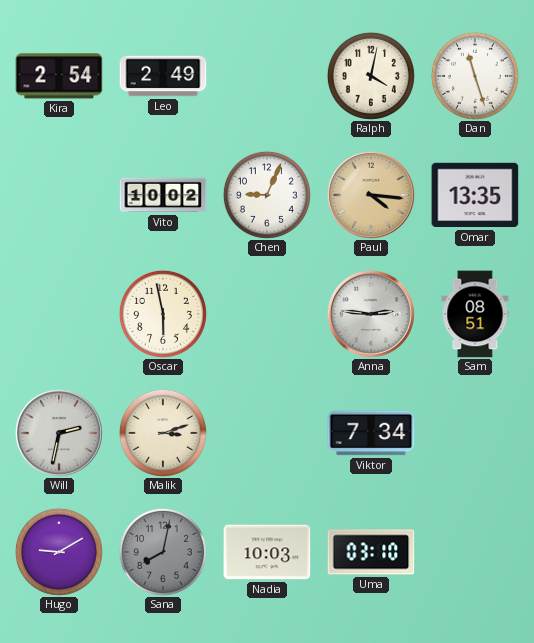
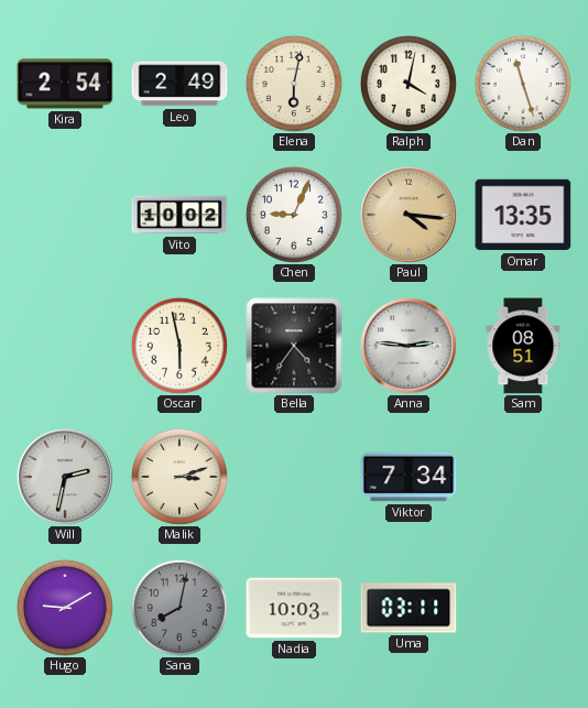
Elena: none -> 6:02 (294, 84)
Bella: none -> 4:36 (294, 346)
Uma: 03:10 -> 03:11 (409, 608)
